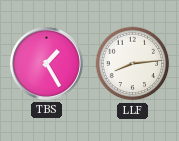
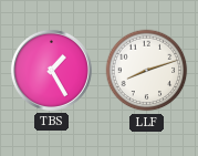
LLF: 8:14 -> 8:12 (147, 71)
